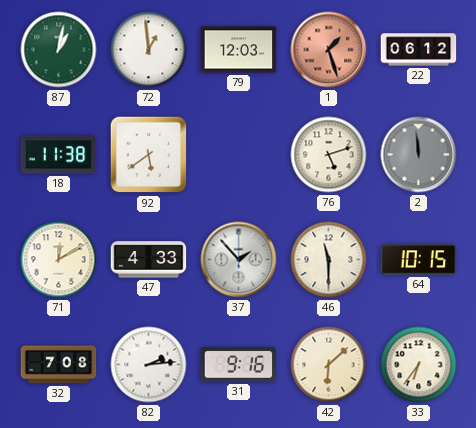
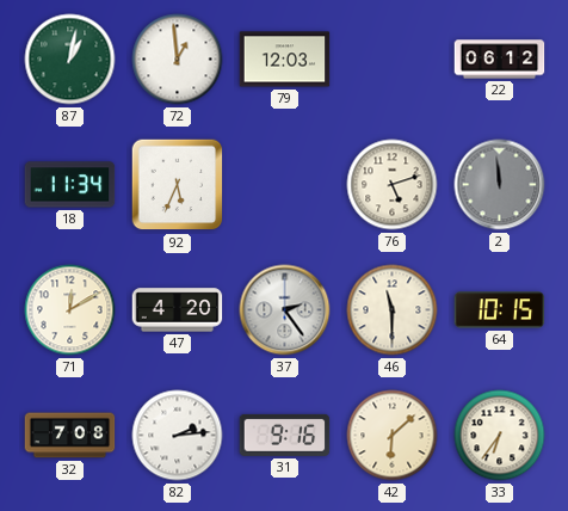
1: 1:27 -> none (329, 50)
18: 11:38 -> 11:34 (70, 185)
92: 5:39 -> 5:34 (178, 185)
47: 4:33 -> 4:20 (178, 310)
37: 1:53 -> 2:24 (285, 310)
